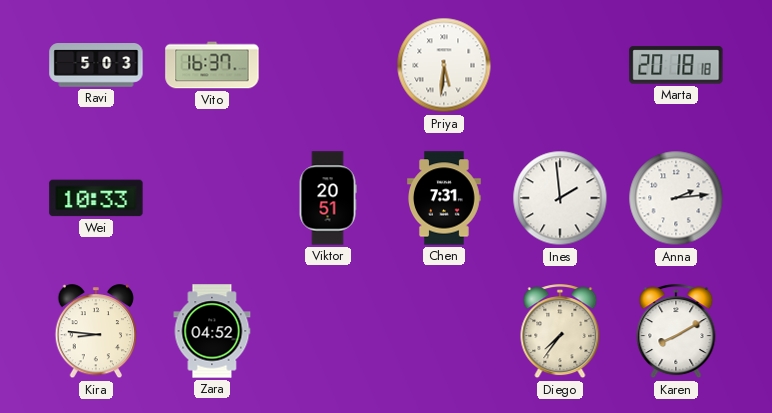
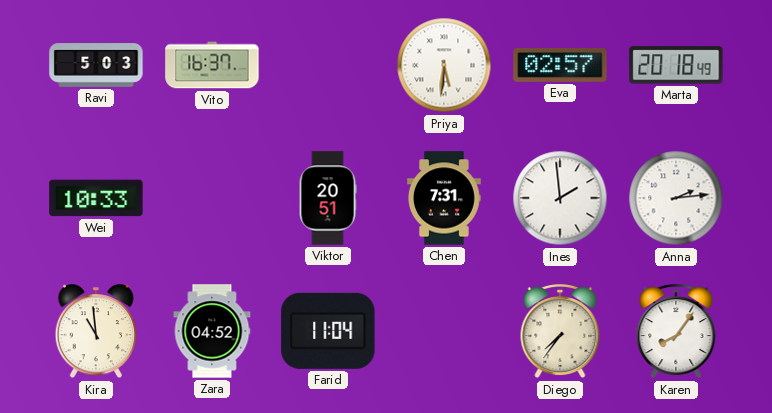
Eva: none -> 02:57 (560, 65)
Marta: 20:18:18 -> 20:18:49 (676, 65)
Kira: 8:46 -> 10:59 (96, 332)
Farid: none -> 11:04 (328, 331)
Karen: 8:10 -> 8:06 (676, 332)
